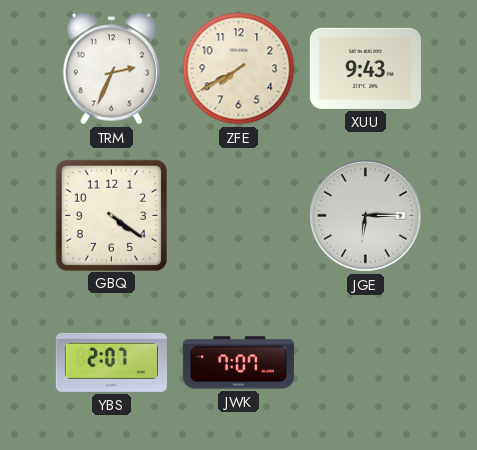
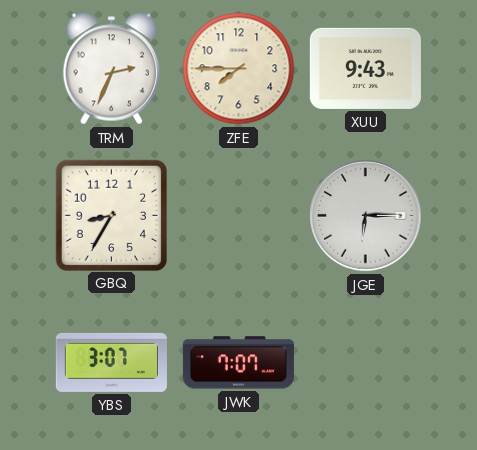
ZFE: 7:40 -> 7:45 (239, 69)
GBQ: 4:21 -> 8:35 (111, 215)
YBS: 2:07 -> 3:07 (111, 362)
